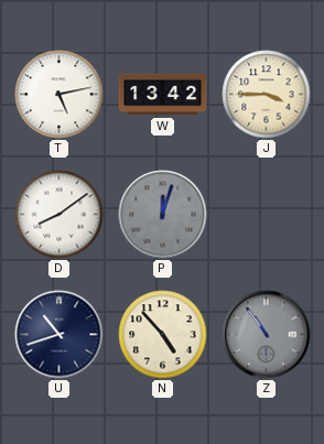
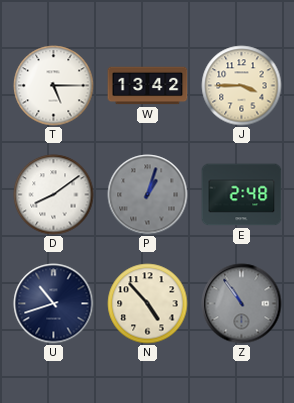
T: 5:13 -> 5:15 (54, 86)
P: 12:03 -> 1:03 (148, 195)
E: none -> 2:48 (242, 195)
